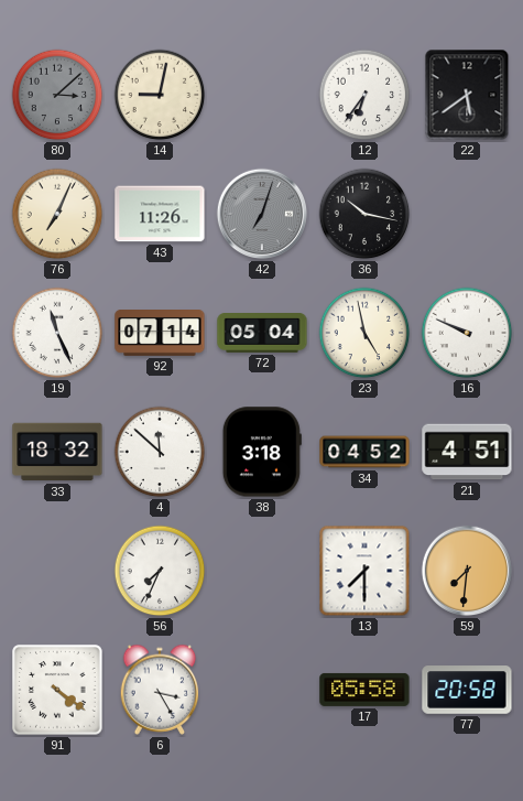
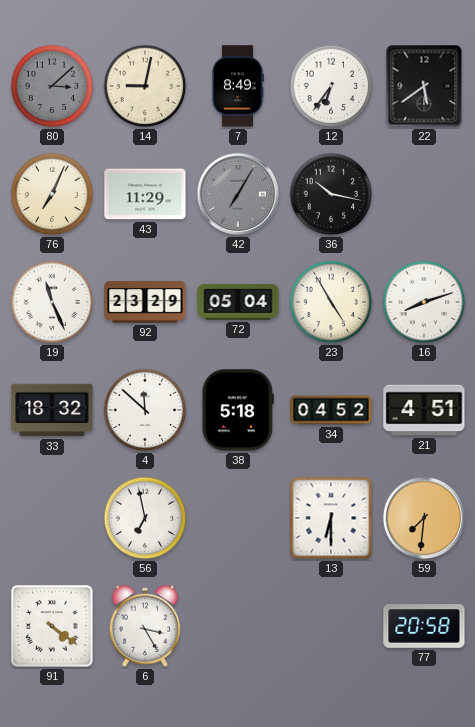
7: none -> 8:49 (237, 86)
43: 11:26 -> 11:29 (145, 194)
42: 7:03 -> 7:05 (238, 194)
92: 07:14 -> 23:29 (145, 303)
23: 4:58 -> 4:55 (331, 302)
16: 9:49 -> 8:12 (424, 302)
38: 3:18 -> 5:18 (238, 410)
56: 7:34 -> 6:58 (145, 518)
13: 7:30 -> 6:30 (331, 518)
17: 05:58 -> none (364, 690)
